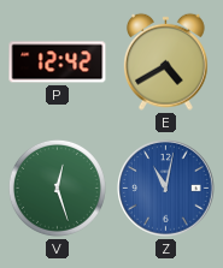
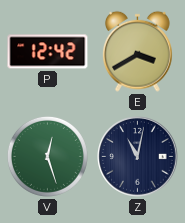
E: 4:40 -> 3:40 (138, 51)
Z dial: blue -> navy (138, 157)
